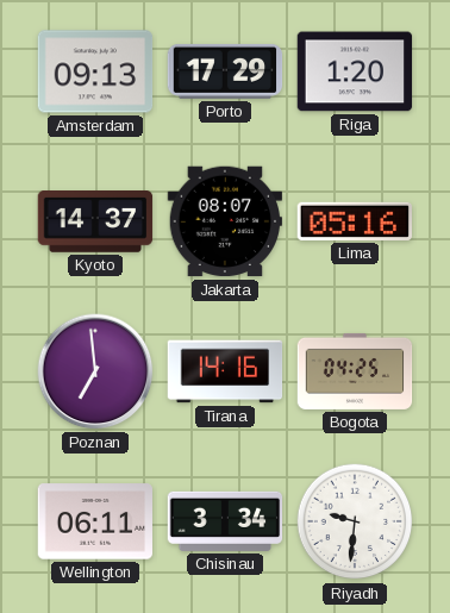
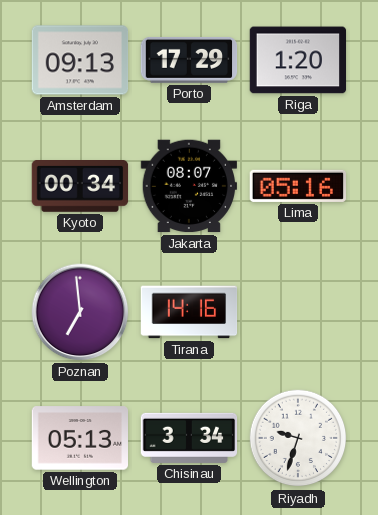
Kyoto: 14:37 -> 00:34 (80, 187)
Bogota: 04:25 -> none (355, 371)
Wellington: 06:11 -> 05:13 (80, 438)
Riyadh: 9:31 -> 9:33 (298, 438)
